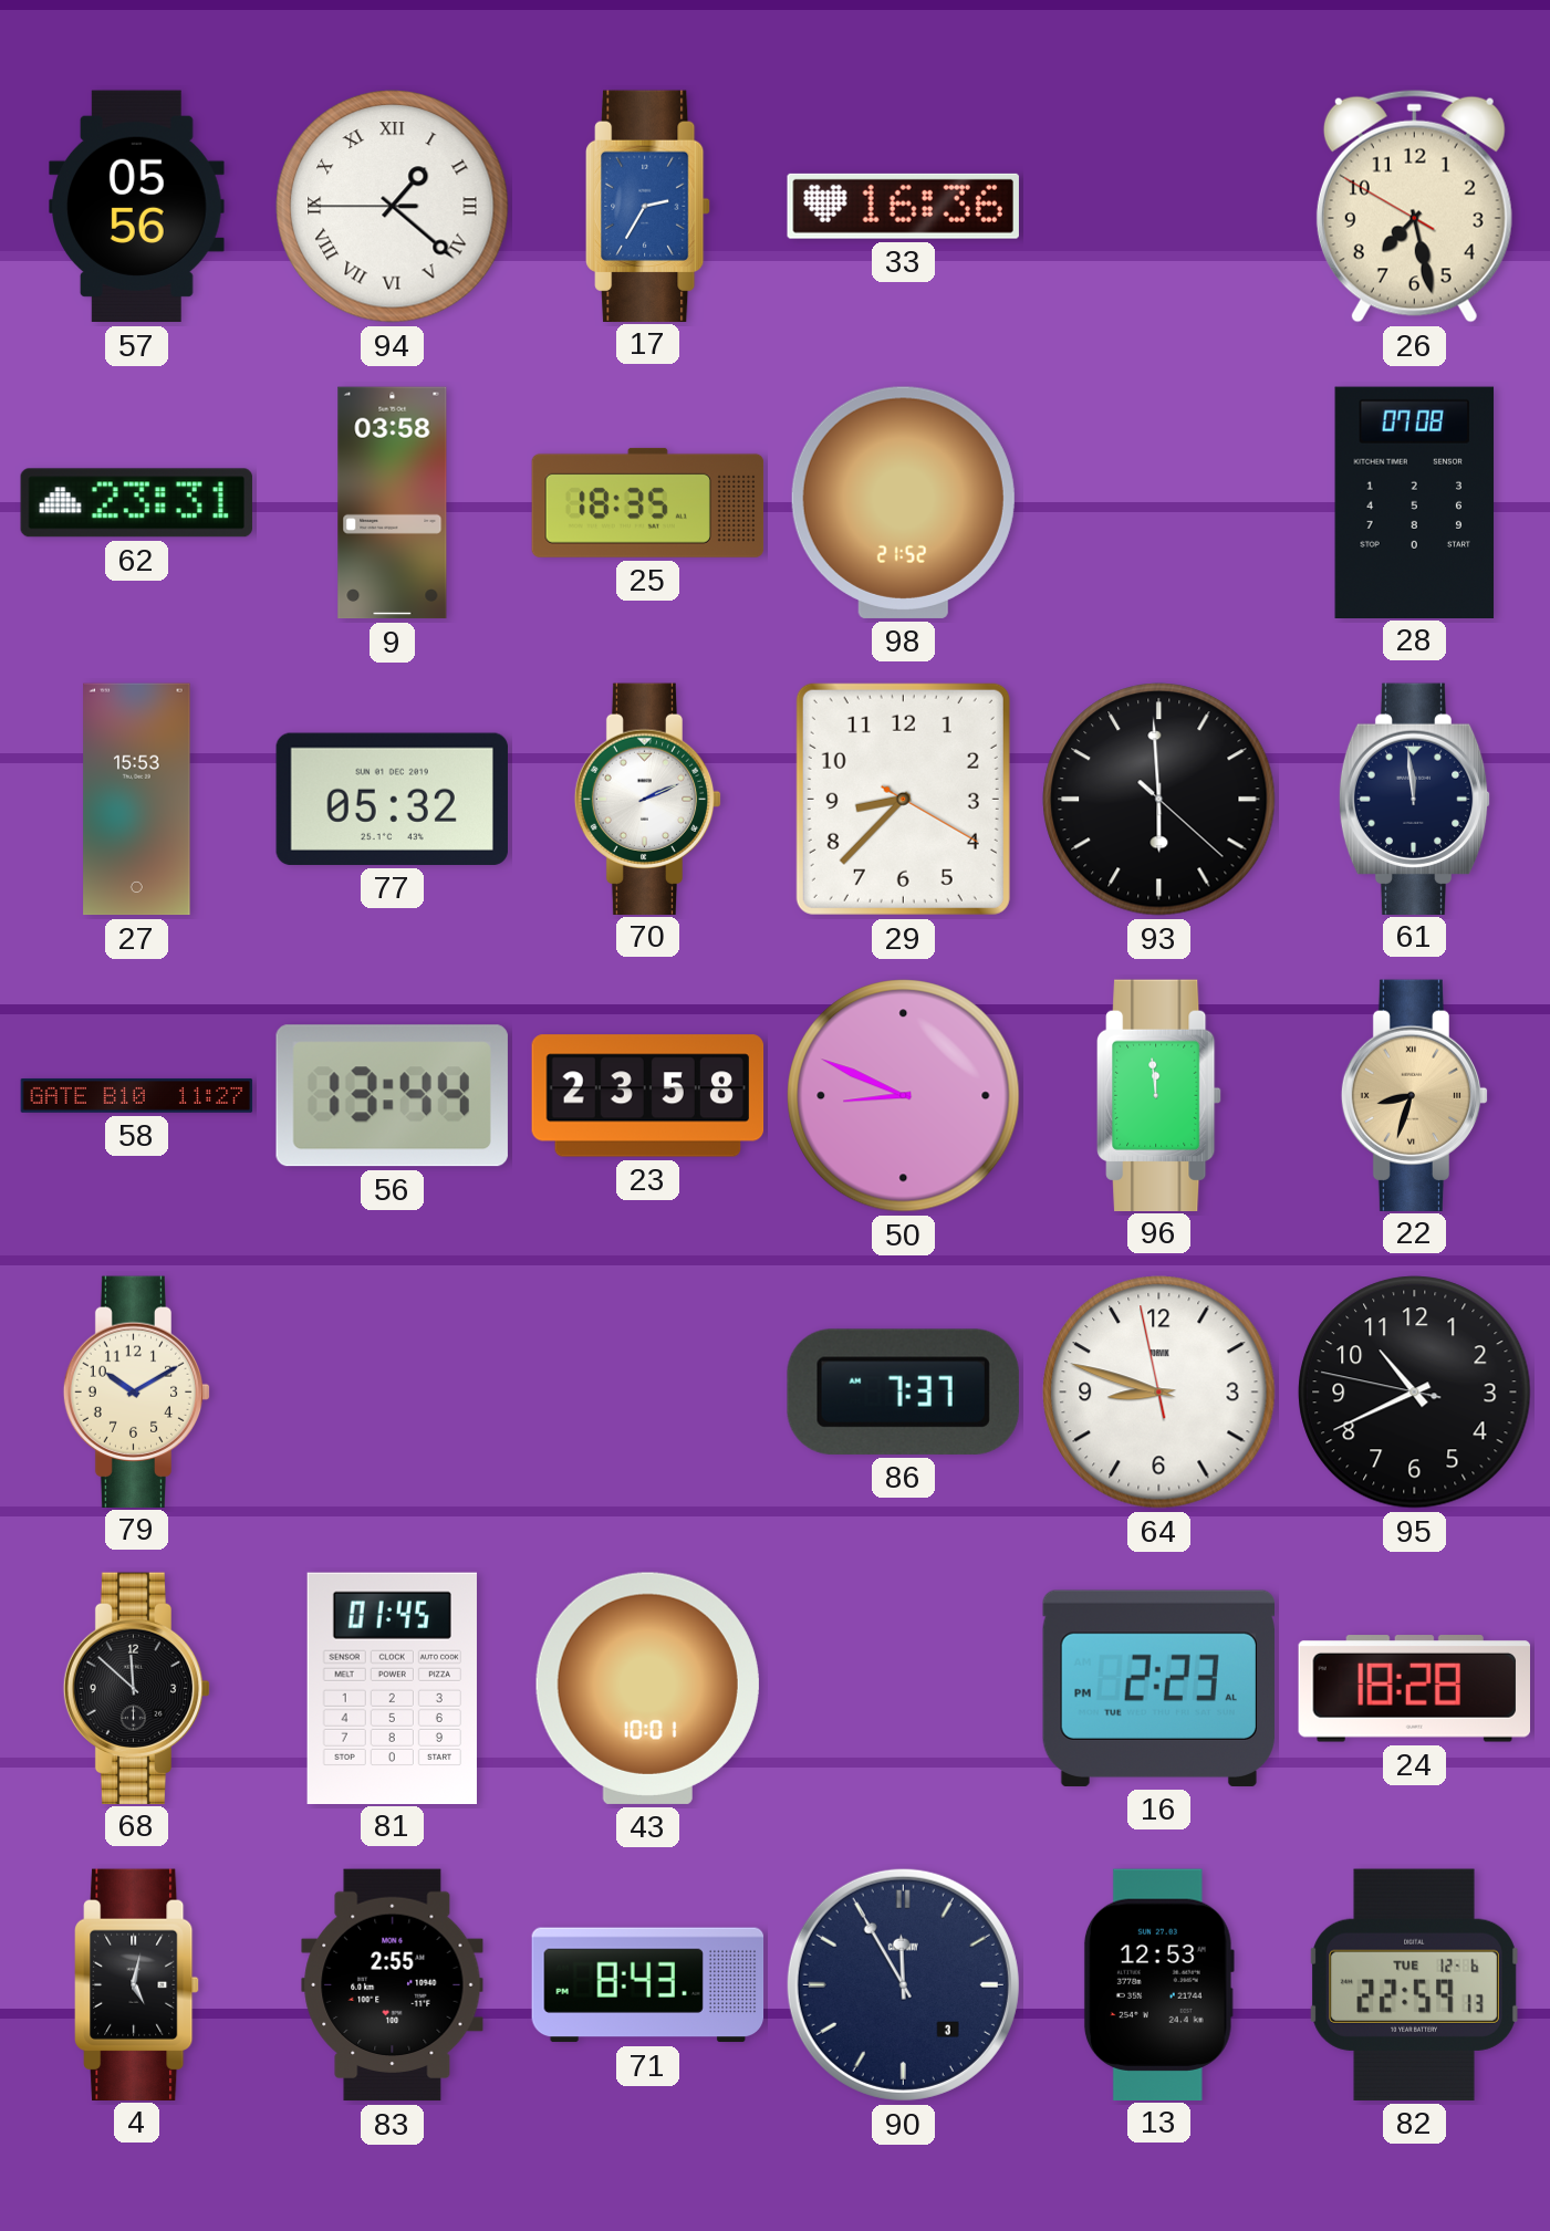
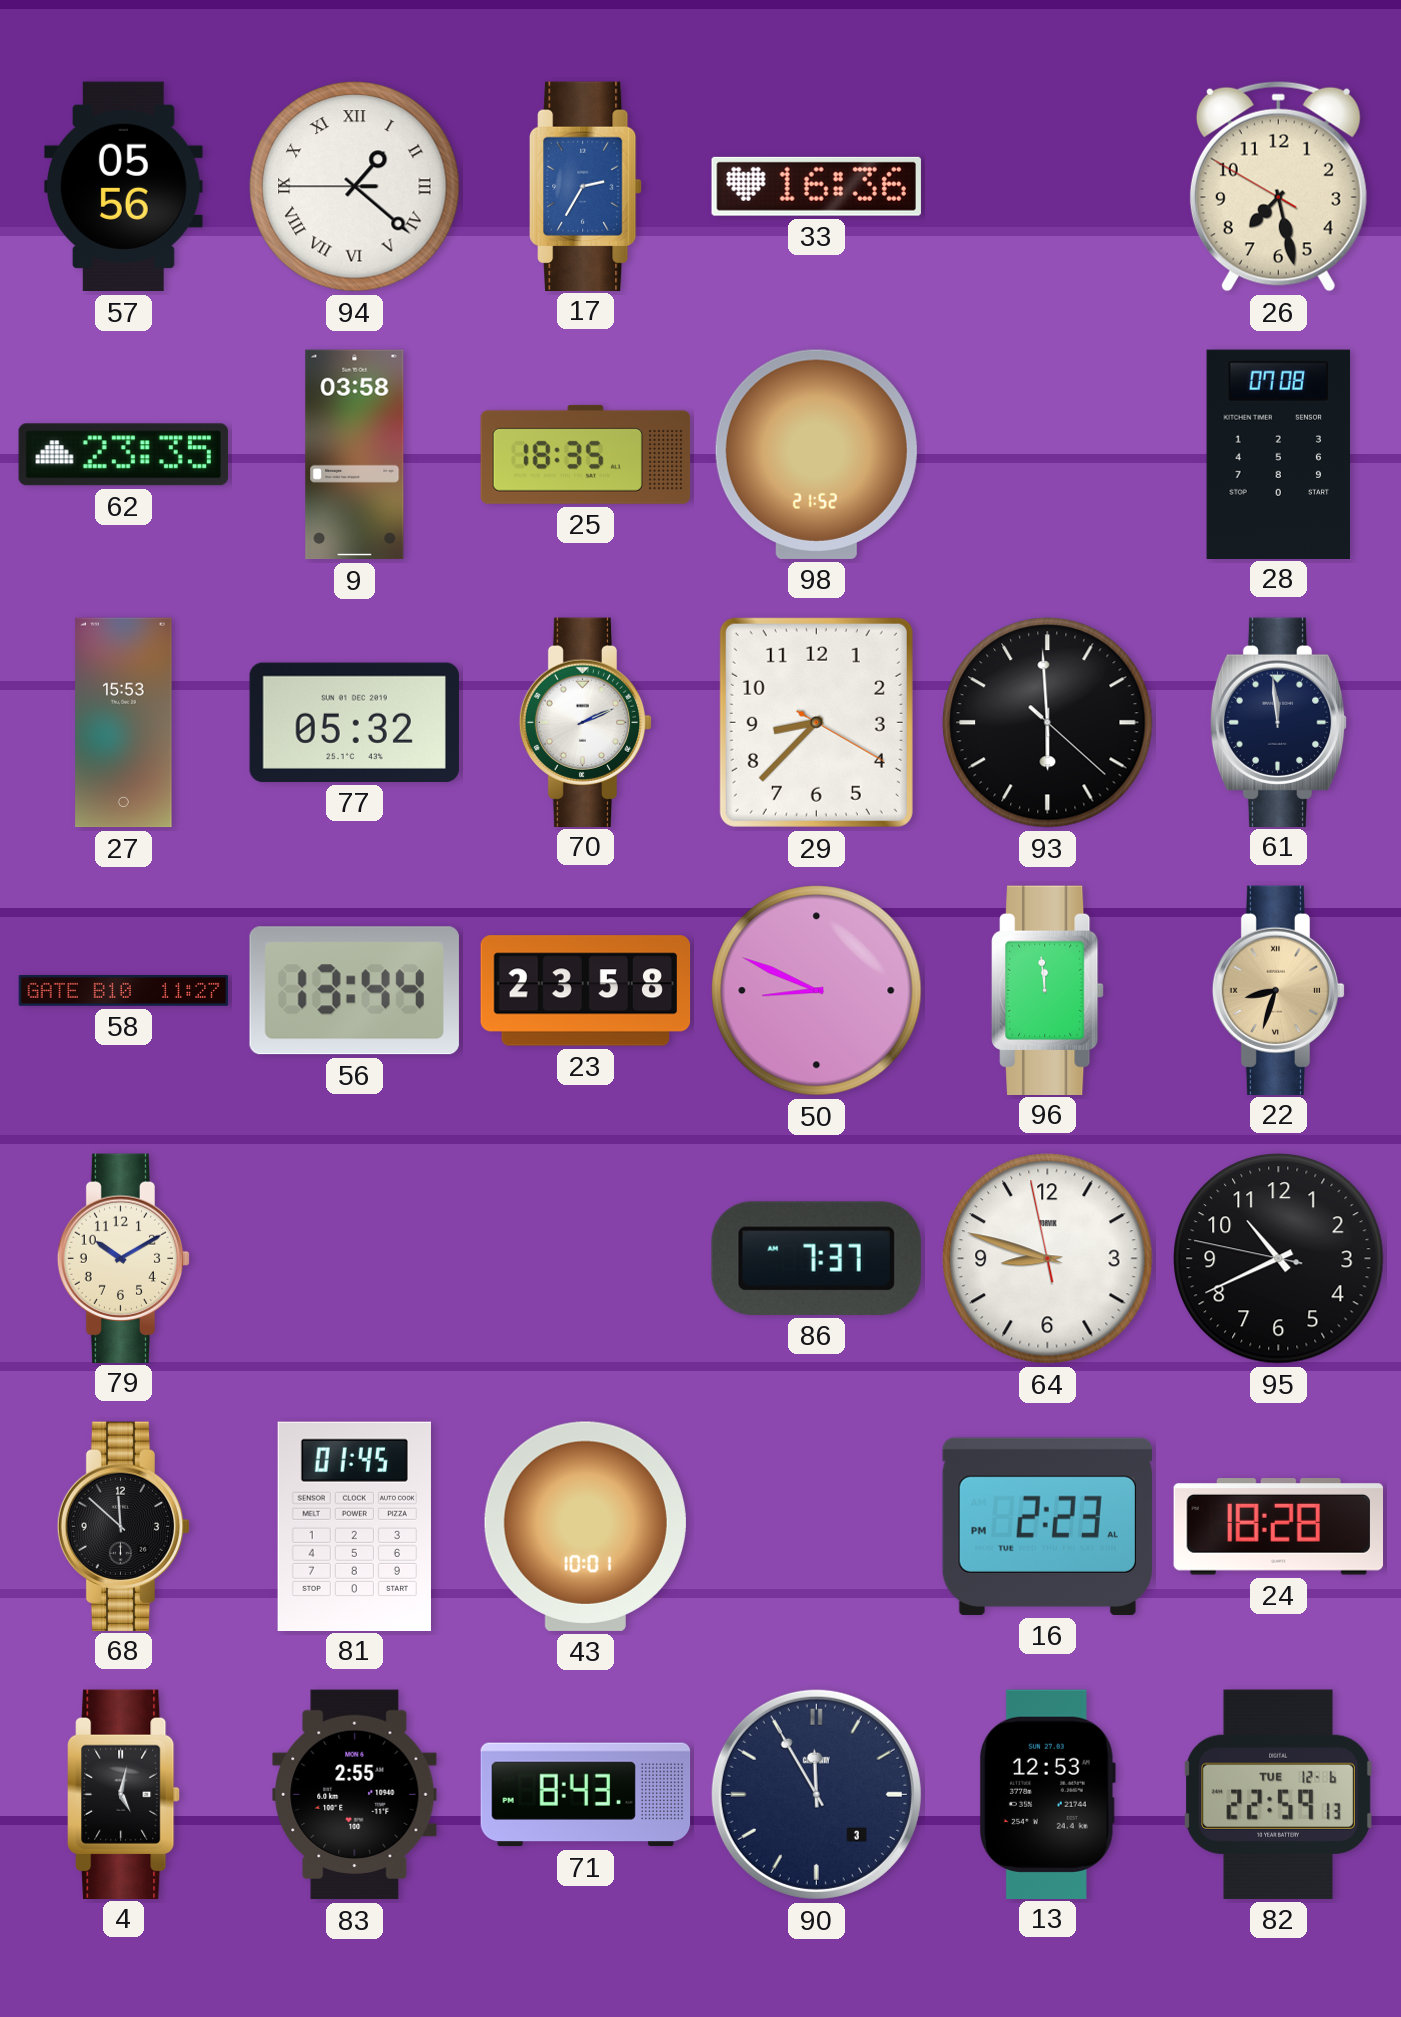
62: 23:31 -> 23:35 (123, 455)
